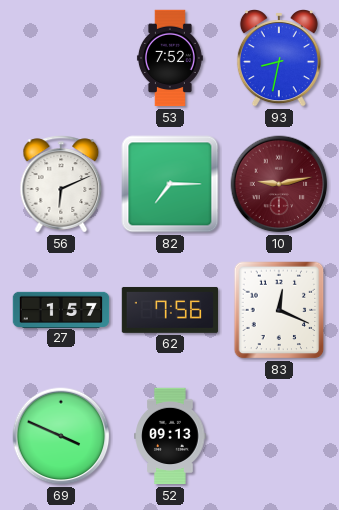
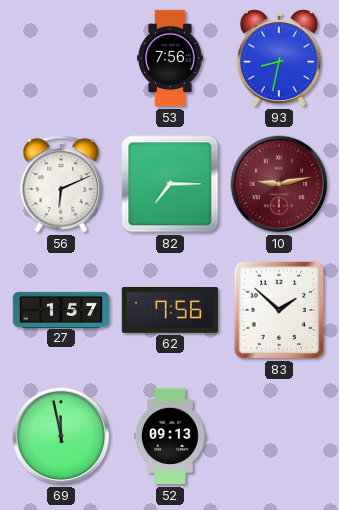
53: 7:52 -> 7:56 (170, 58)
83: 12:19 -> 1:52 (279, 310)
69: 3:49 -> 11:58 (61, 436)
